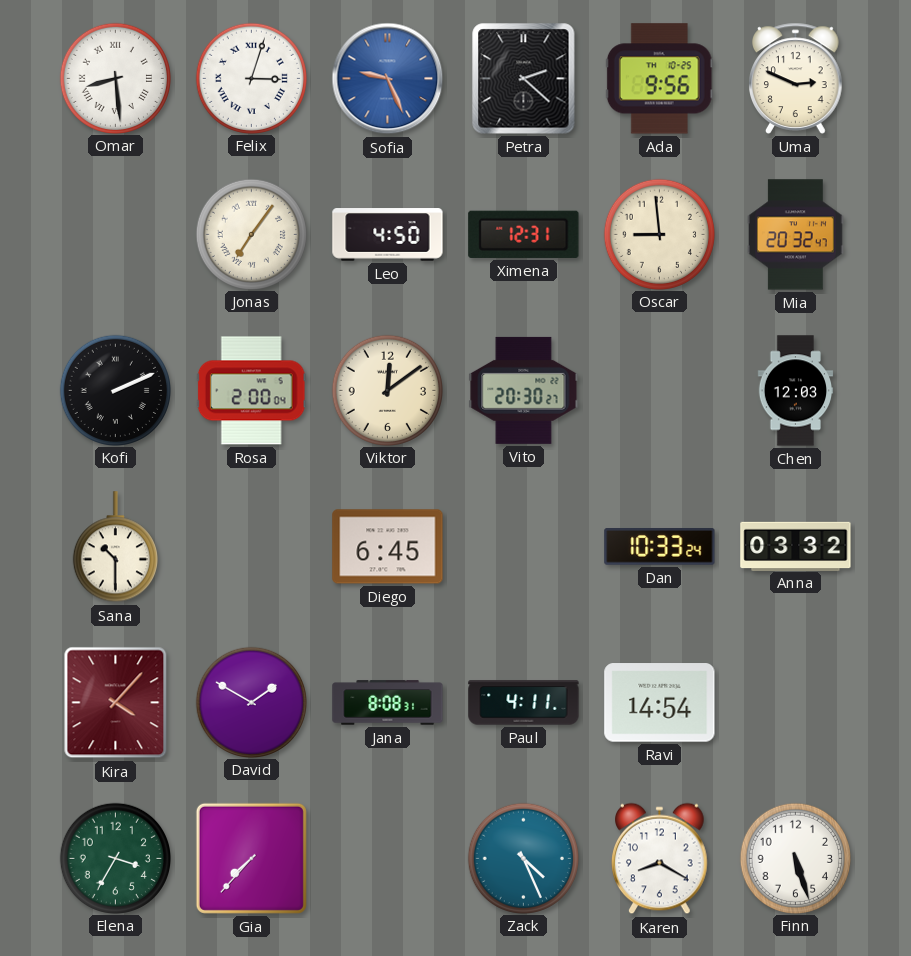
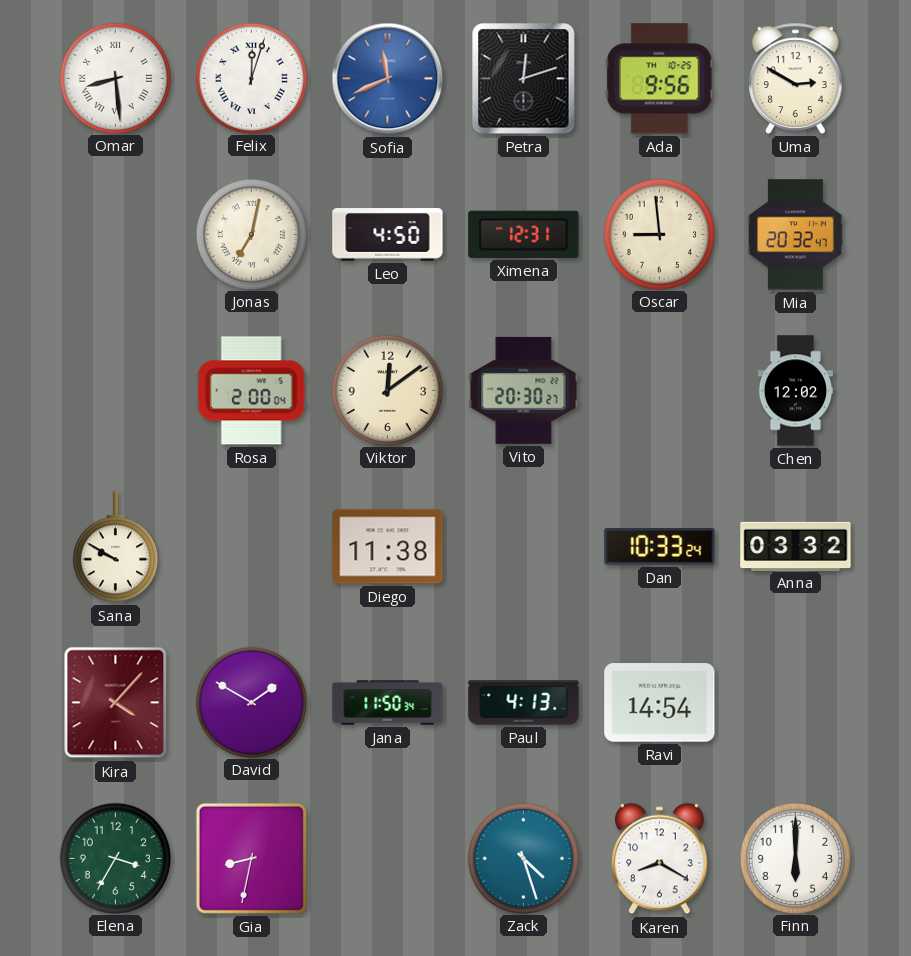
Felix: 3:03 -> 12:03 (251, 78)
Sofia: 9:26 -> 11:41 (388, 79)
Petra: 2:22 -> 12:12 (524, 79)
Uma: 2:49 -> 2:50 (796, 78)
Jonas: 7:06 -> 7:02 (251, 234)
Kofi: 2:11 -> none (115, 390)
Chen: 12:03 -> 12:02 (796, 391)
Sana: 10:30 -> 9:50 (115, 547)
Diego: 6:45 -> 11:38 (388, 547)
Jana: 8:08 -> 11:50 (388, 703)
Paul: 4:11 -> 4:13 (524, 703)
Gia: 7:37 -> 8:32 (251, 858)
Zack: 4:26 -> 4:27 (523, 858)
Finn: 5:27 -> 6:00 (795, 858)
